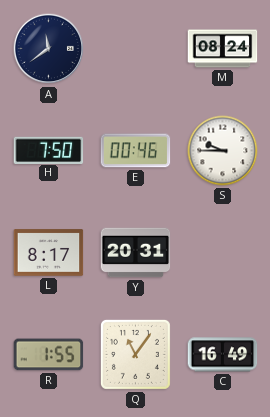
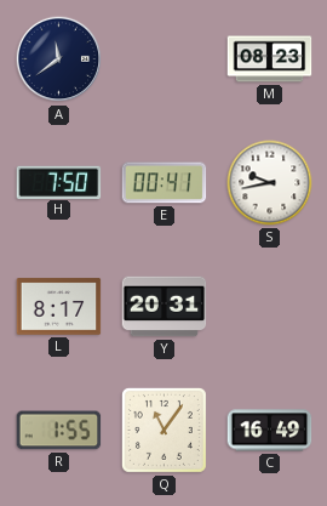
M: 08:24 -> 08:23 (270, 59)
E: 00:46 -> 00:41 (165, 183)
S: 9:45 -> 9:43 (270, 183)
